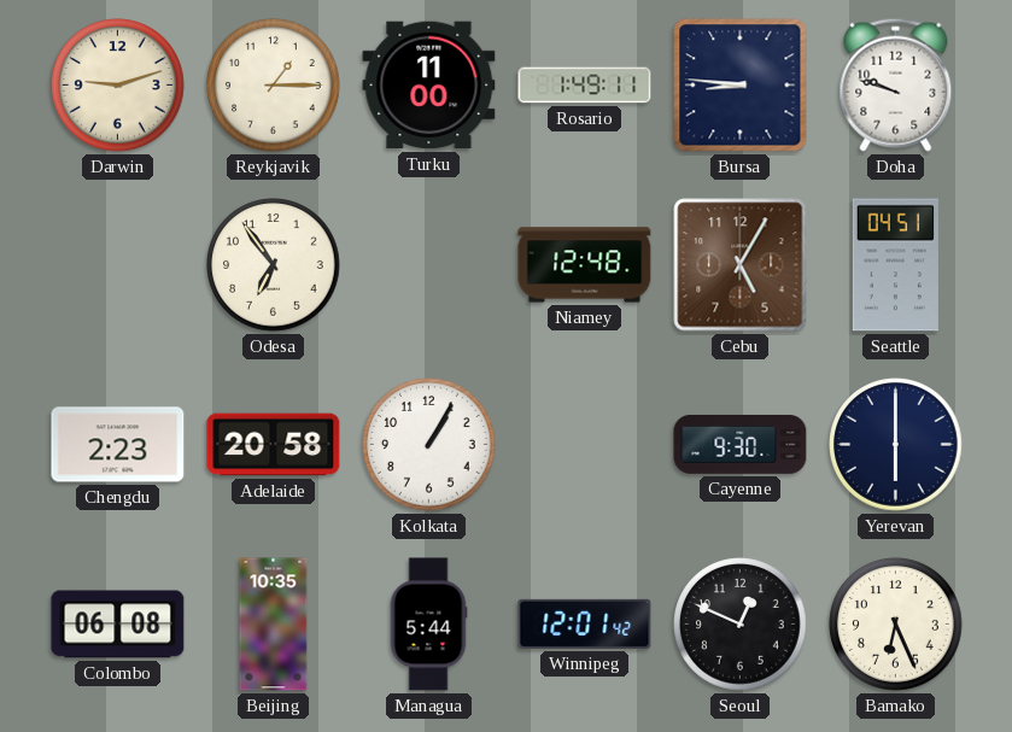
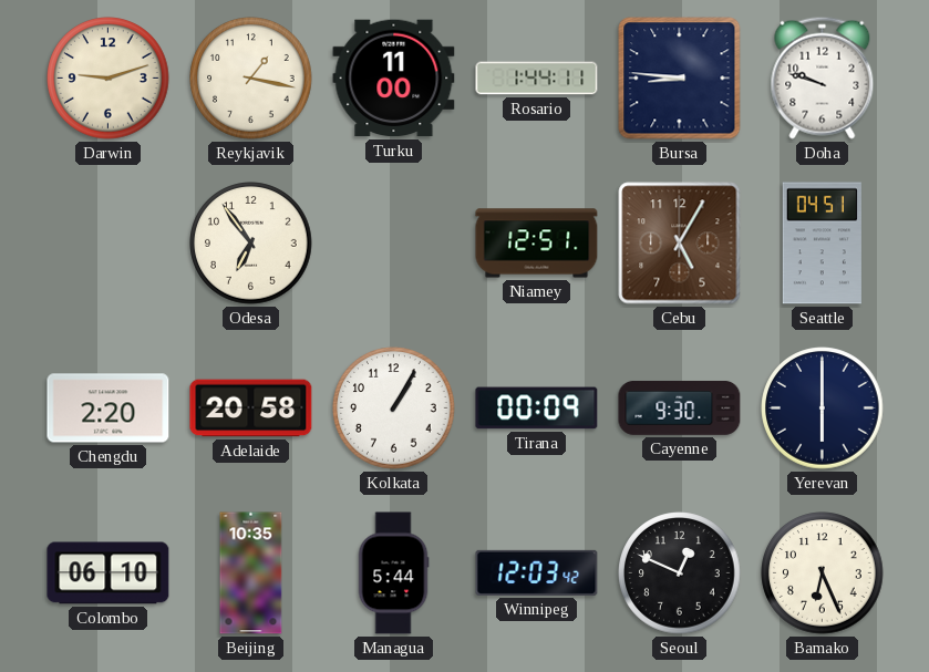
Reykjavik: 1:15 -> 1:17 (251, 79)
Rosario: 1:49 -> 1:44 (537, 79)
Niamey: 12:48 -> 12:51 (537, 244)
Chengdu: 2:23 -> 2:20 (109, 409)
Tirana: none -> 00:09 (537, 409)
Colombo: 06:08 -> 06:10 (109, 573)
Winnipeg: 12:01 -> 12:03 (537, 572)
